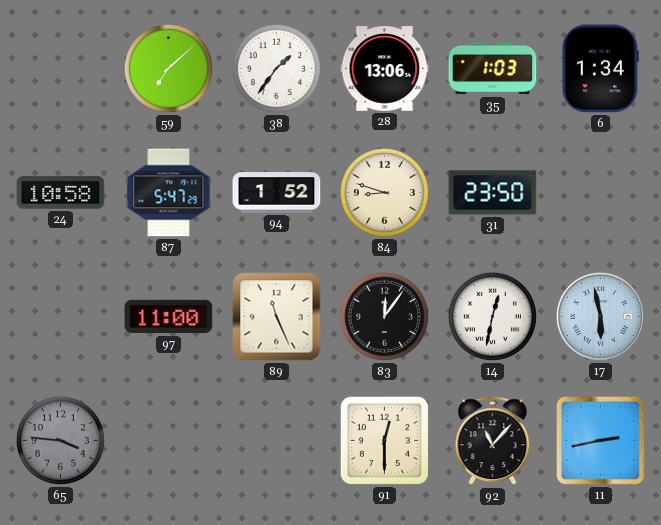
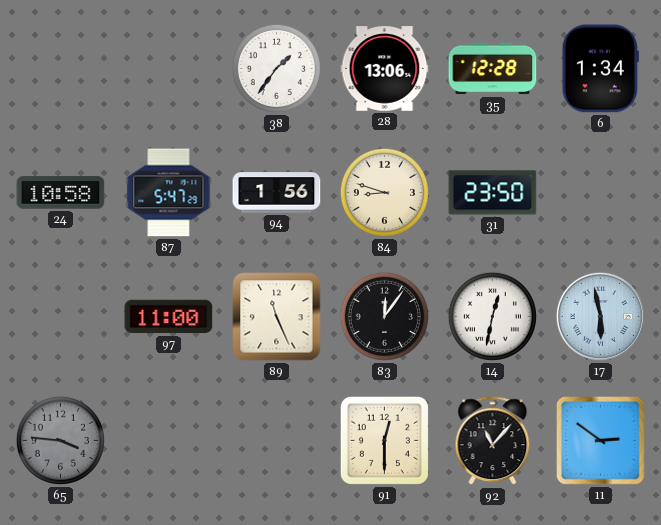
59: 7:08 -> none (168, 68)
35: 1:03 -> 12:28 (493, 69)
94: 1:52 -> 1:56 (277, 193)
11: 2:43 -> 2:51 (601, 441)
